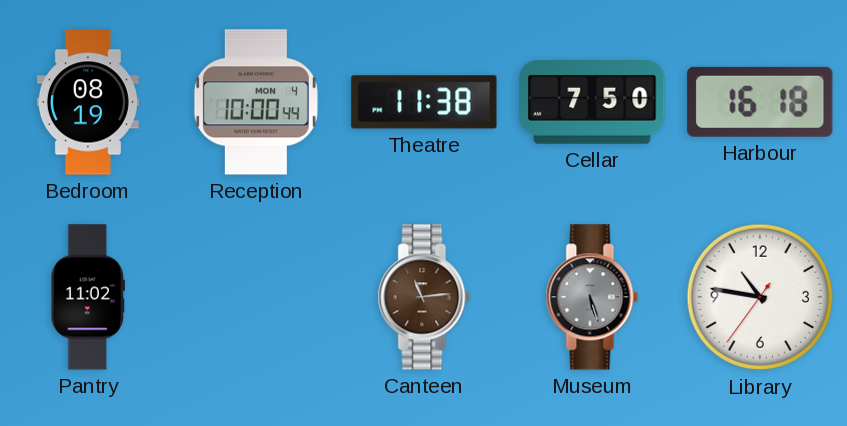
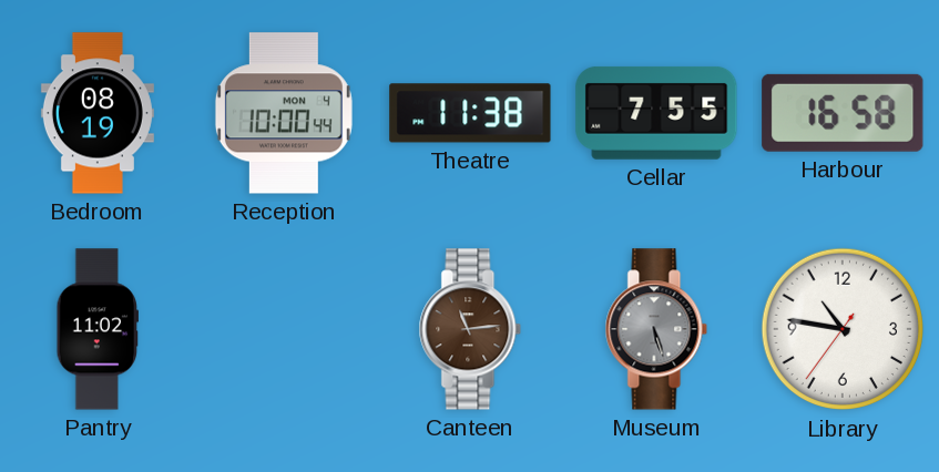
Cellar: 7:50 -> 7:55 (656, 113)
Harbour: 16:18 -> 16:58 (843, 113)
